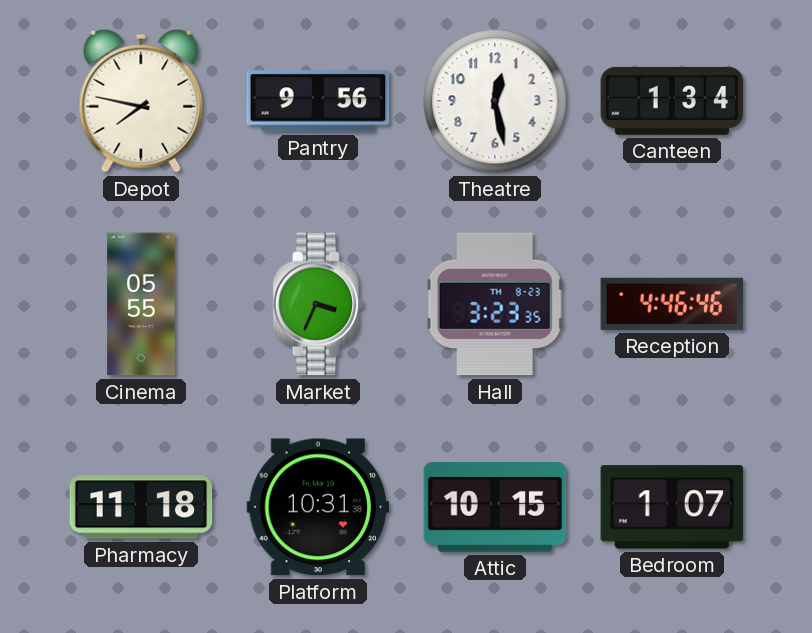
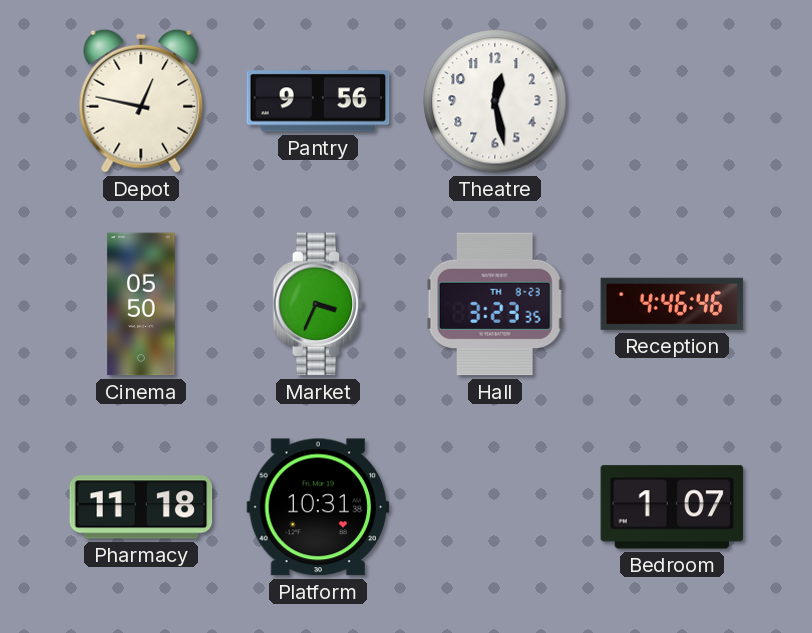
Depot: 7:47 -> 12:47 (141, 101)
Canteen: 1:34 -> none (672, 101)
Cinema: 05:55 -> 05:50 (141, 304)
Attic: 10:15 -> none (495, 507)
